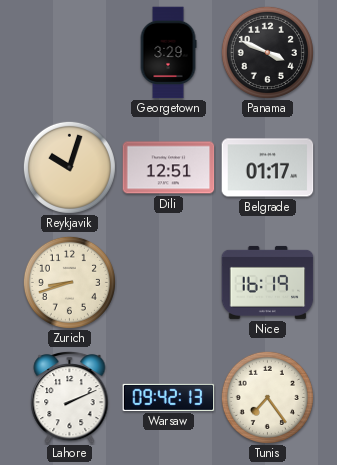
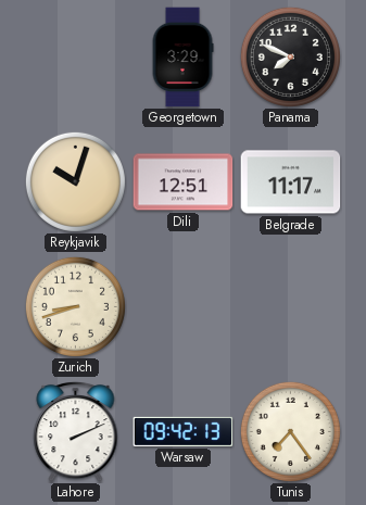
Panama: 3:49 -> 7:49 (290, 56)
Belgrade: 01:17 -> 11:17 (291, 182)
Nice: 16:19 -> none (268, 282)
